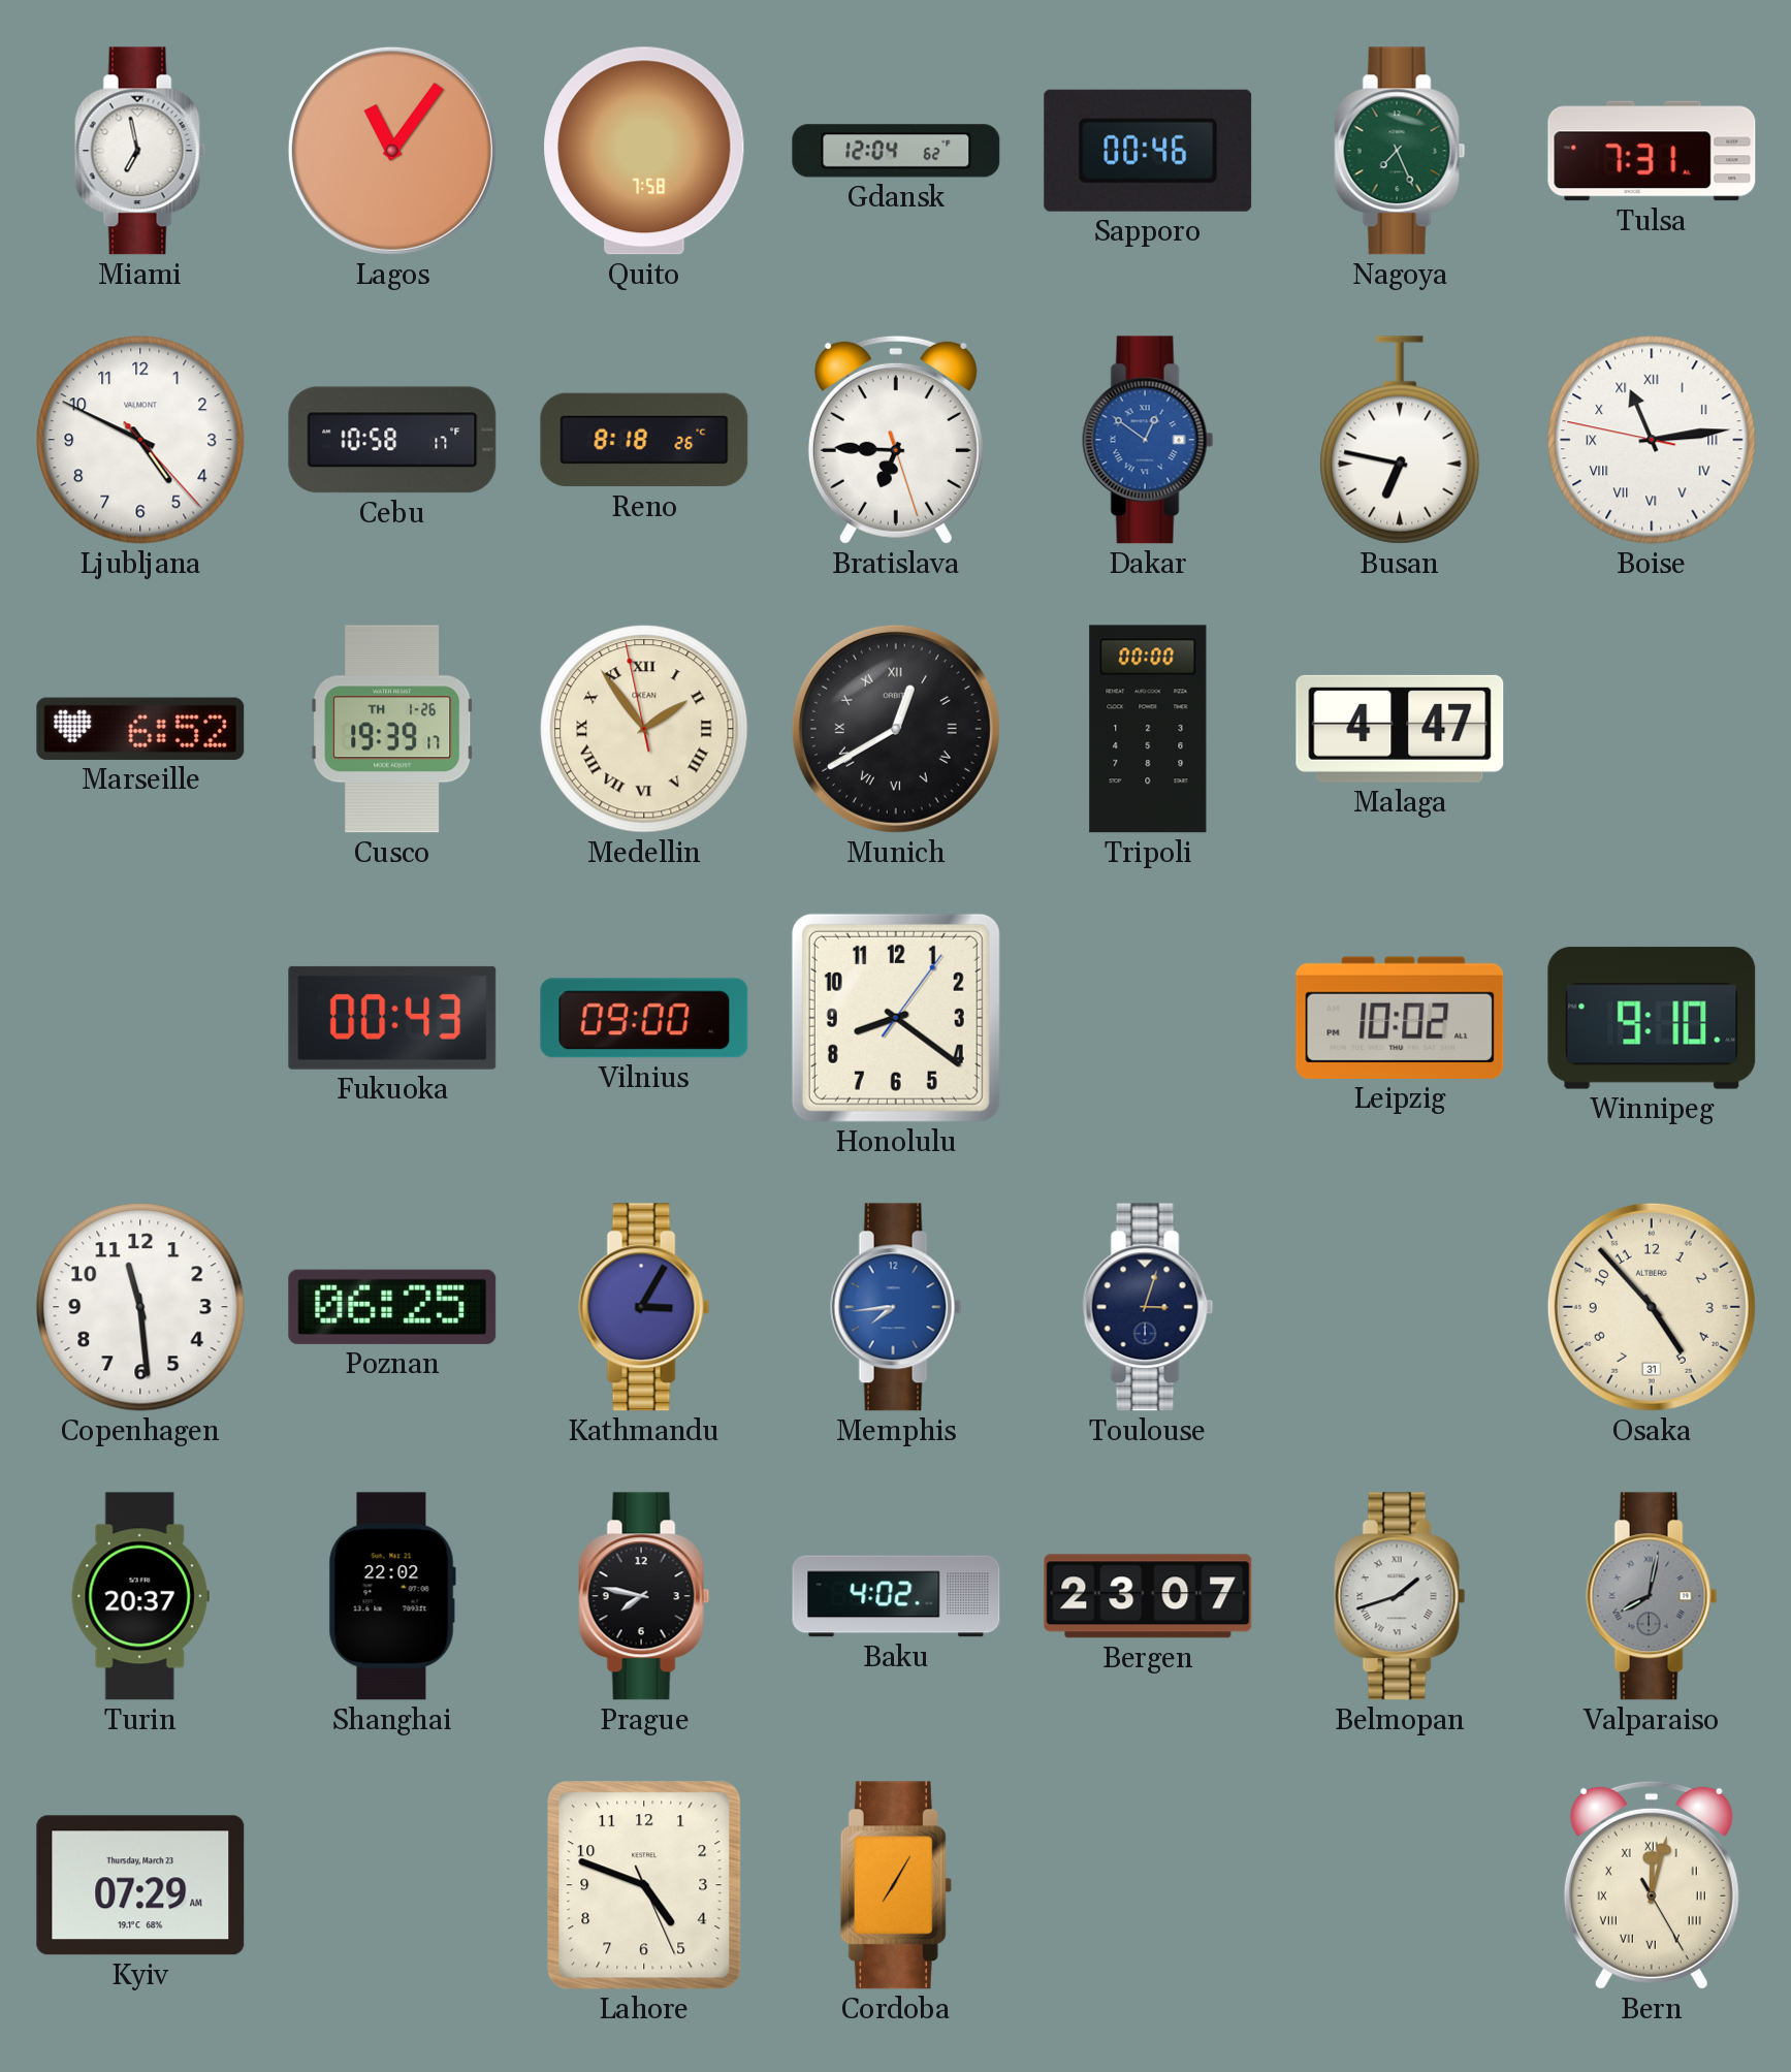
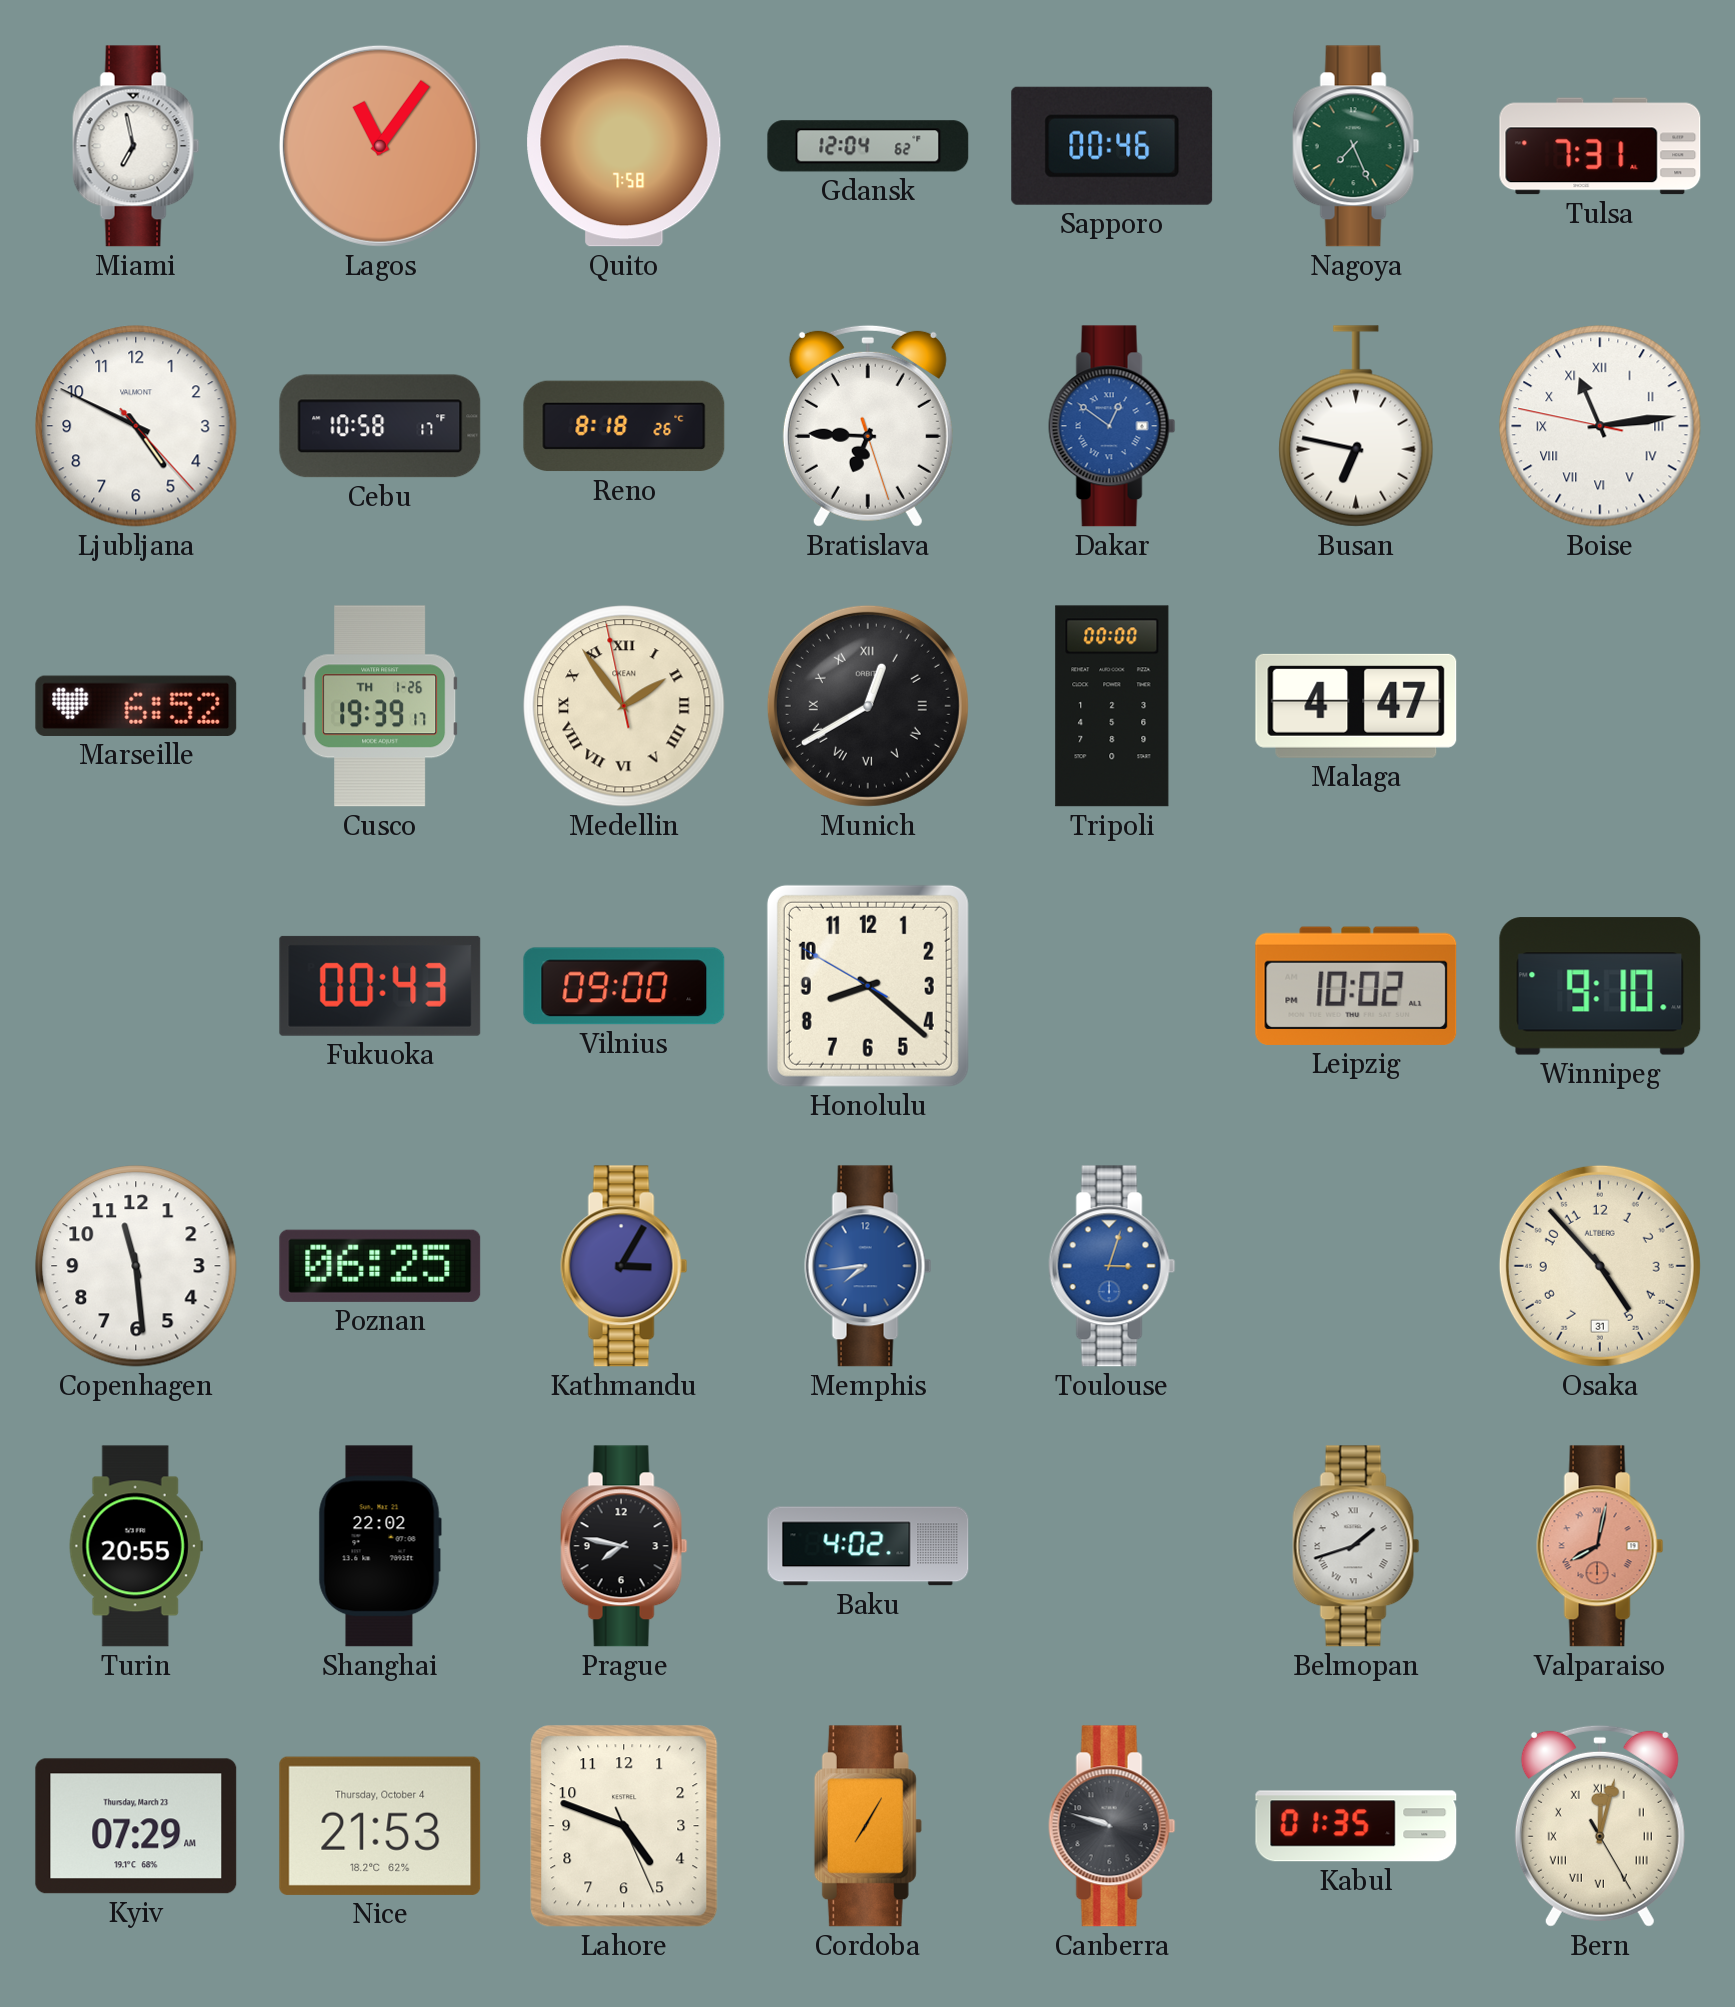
Honolulu: 8:21:06 -> 8:21:50 (868, 986)
Toulouse dial: navy -> blue (1112, 1266)
Turin: 20:37 -> 20:55 (136, 1546)
Bergen: 23:07 -> none (1148, 1596)
Valparaiso dial: grey -> salmon (1600, 1546)
Nice: none -> 21:53 (380, 1826)
Canberra: none -> 9:48 (1112, 1826)
Kabul: none -> 01:35 (1356, 1826)
